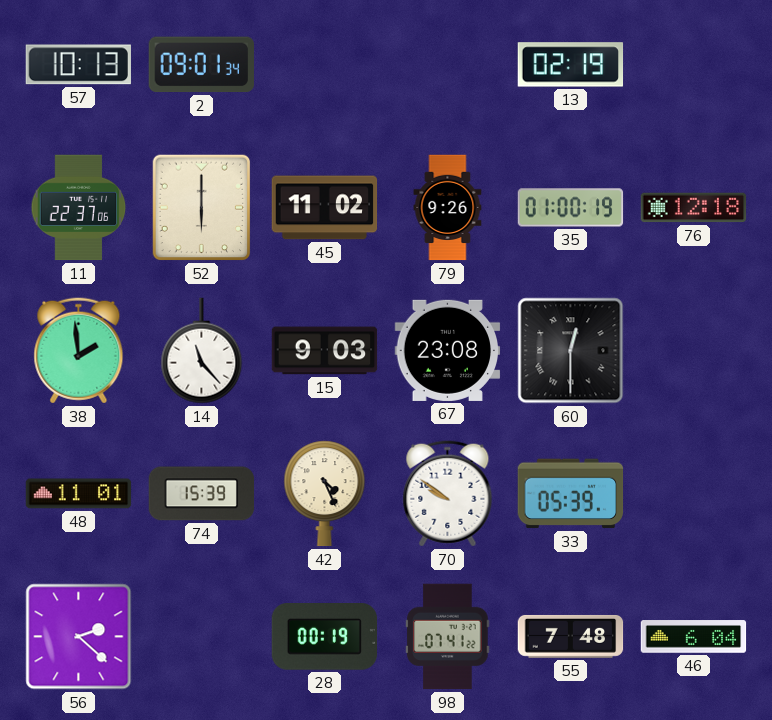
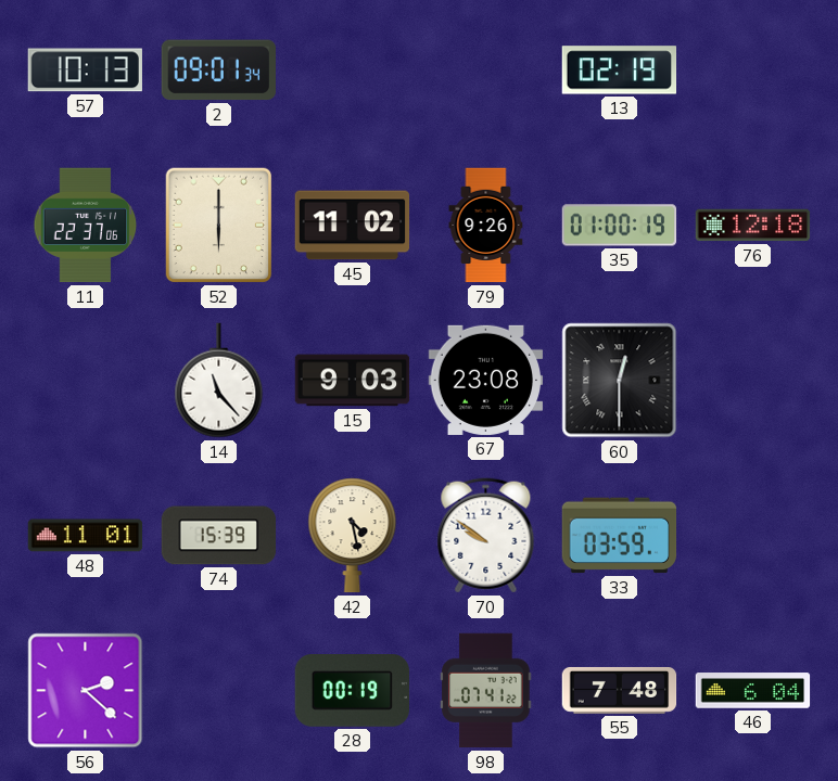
38: 1:59 -> none (79, 351)
42: 4:26 -> 4:28 (353, 536)
33: 05:39 -> 03:59 (620, 536)
